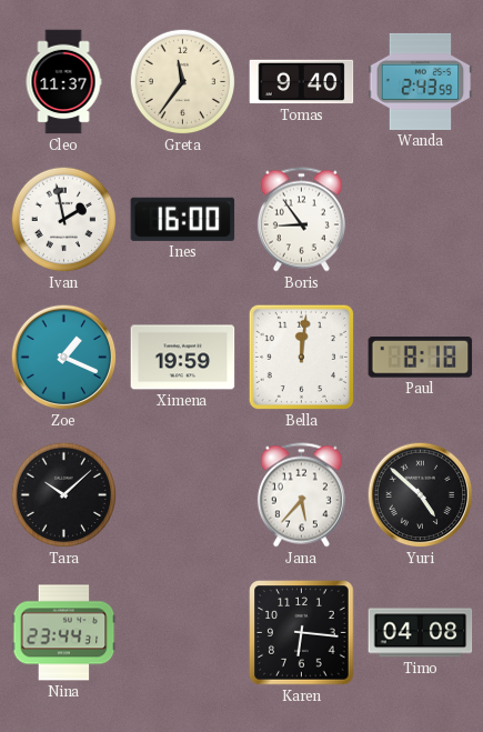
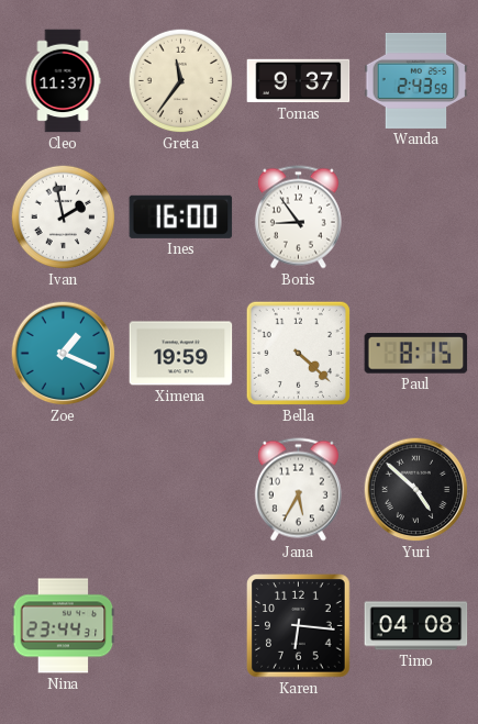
Tomas: 9:40 -> 9:37 (299, 81)
Bella: 12:01 -> 4:22 (298, 353)
Paul: 8:18 -> 8:15 (416, 354)
Tara: 10:08 -> none (64, 495)
Jana: 5:37 -> 5:35 (298, 490)
